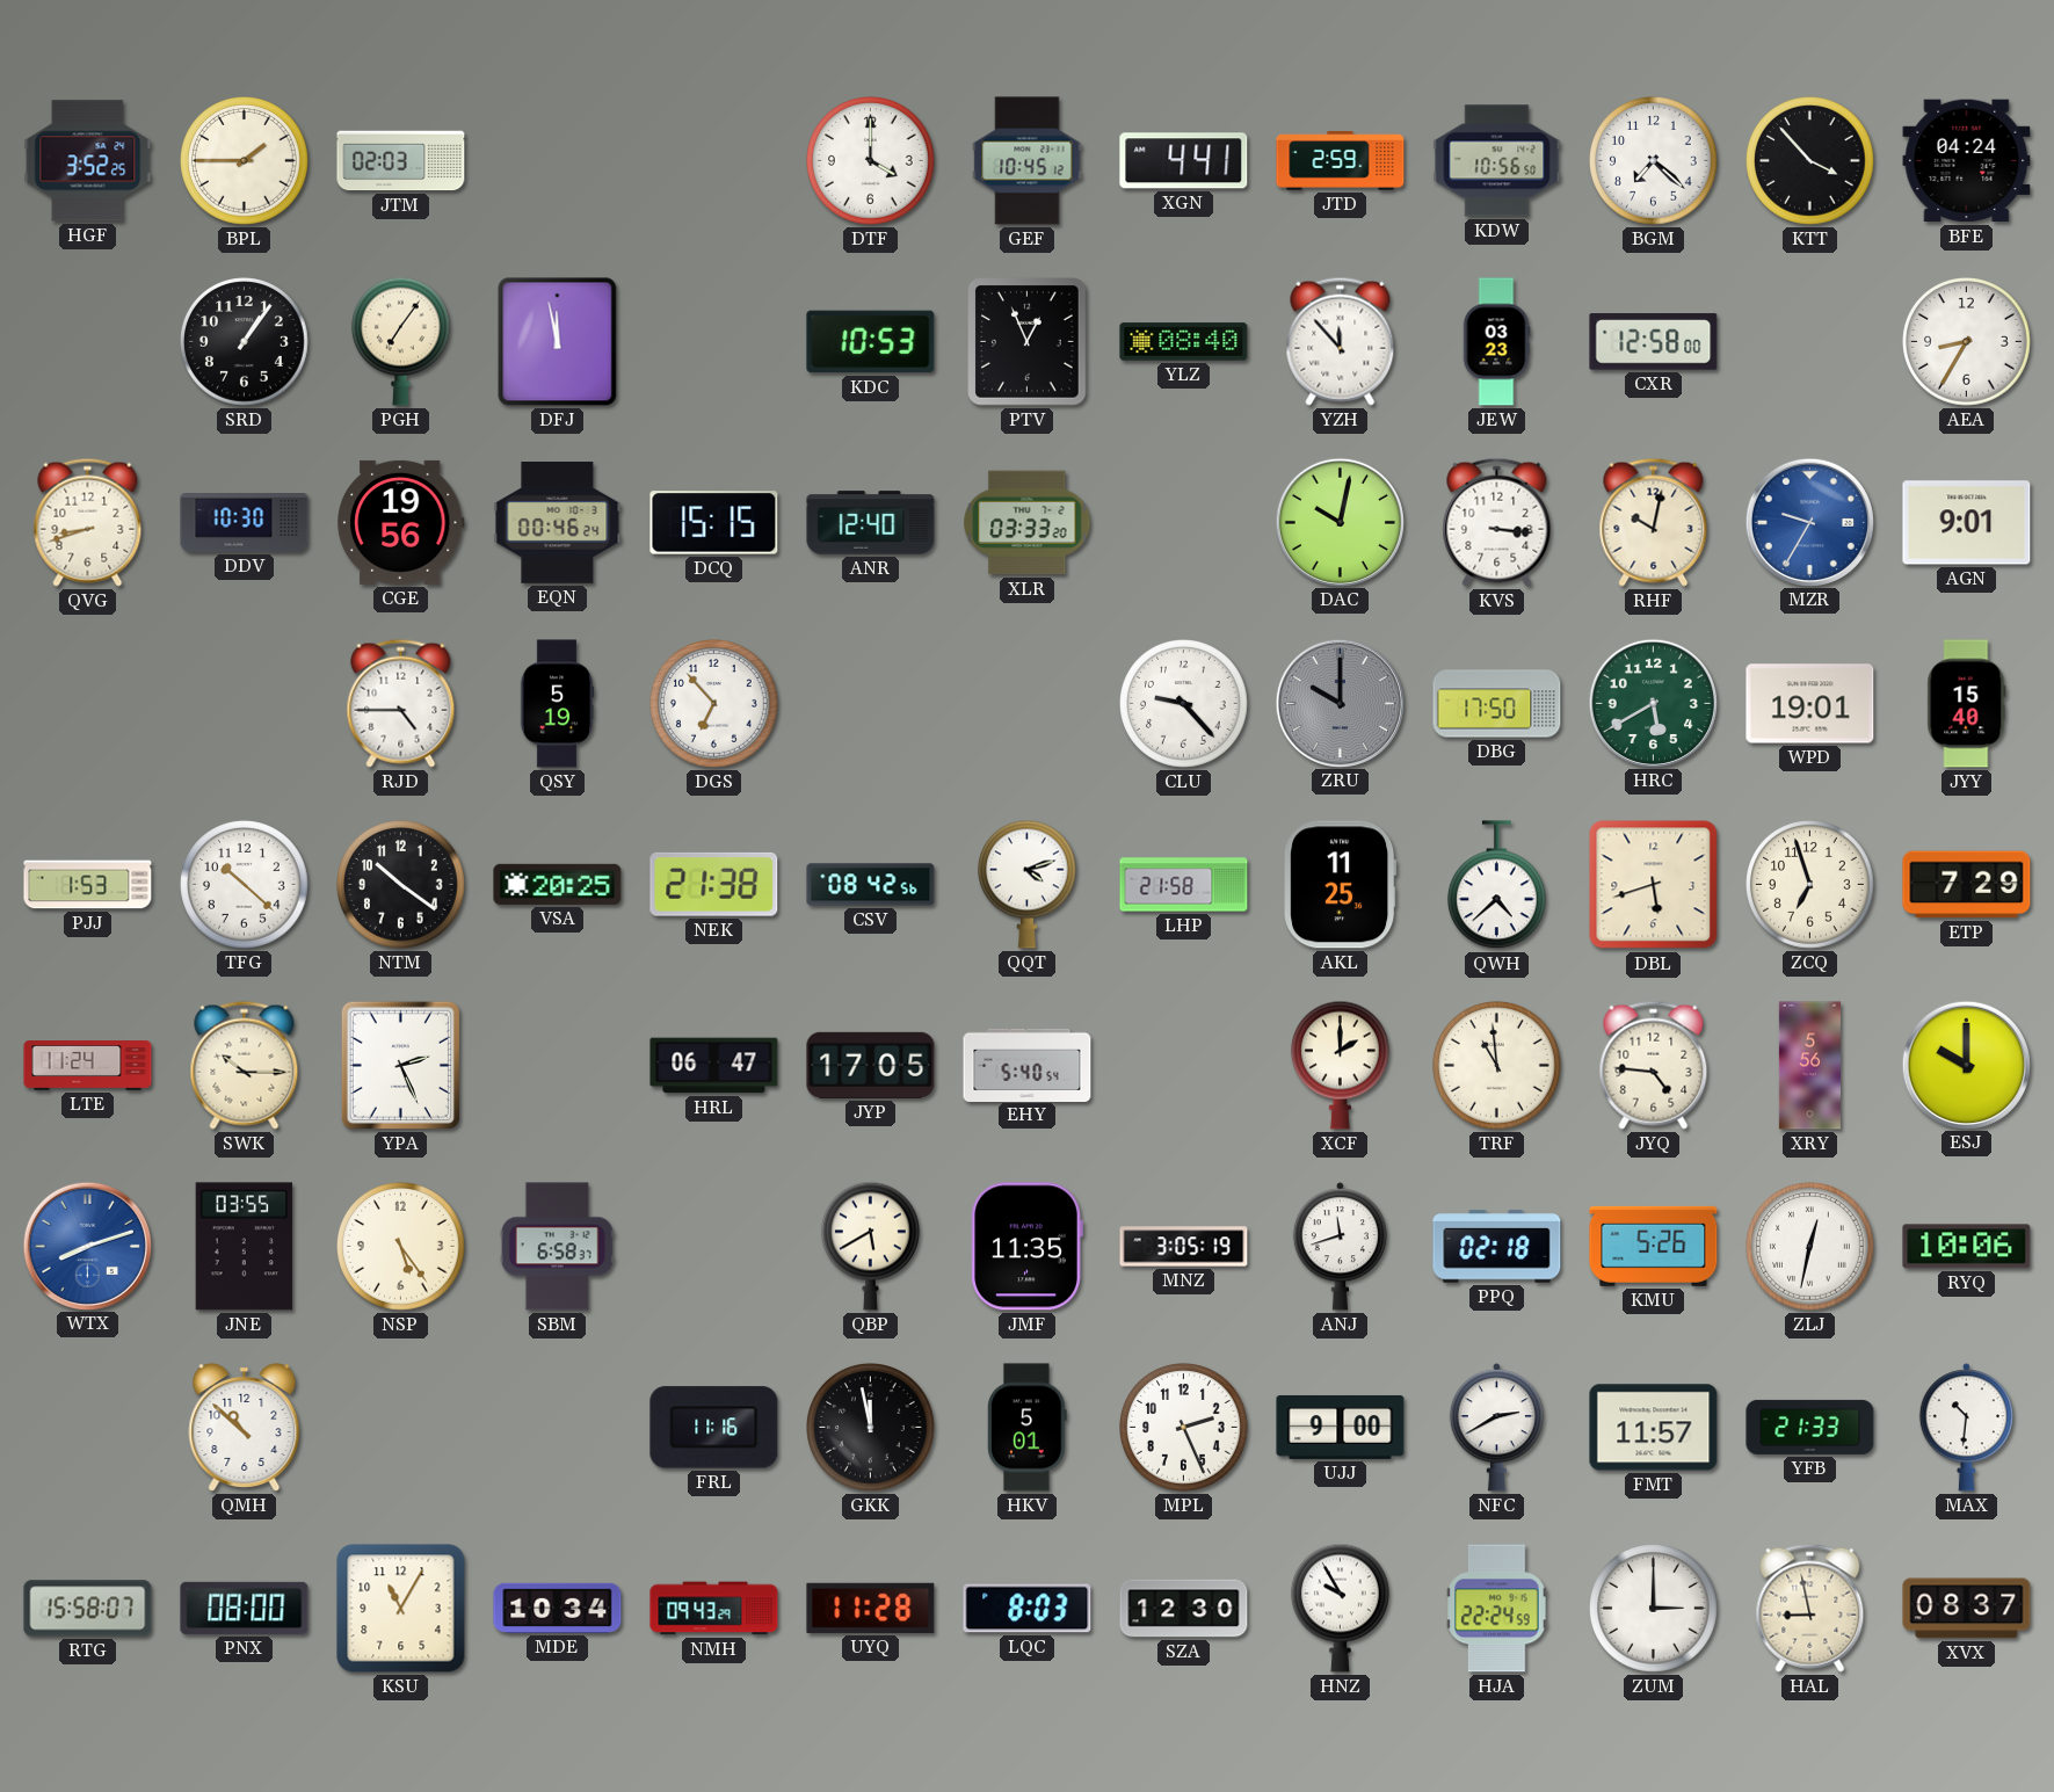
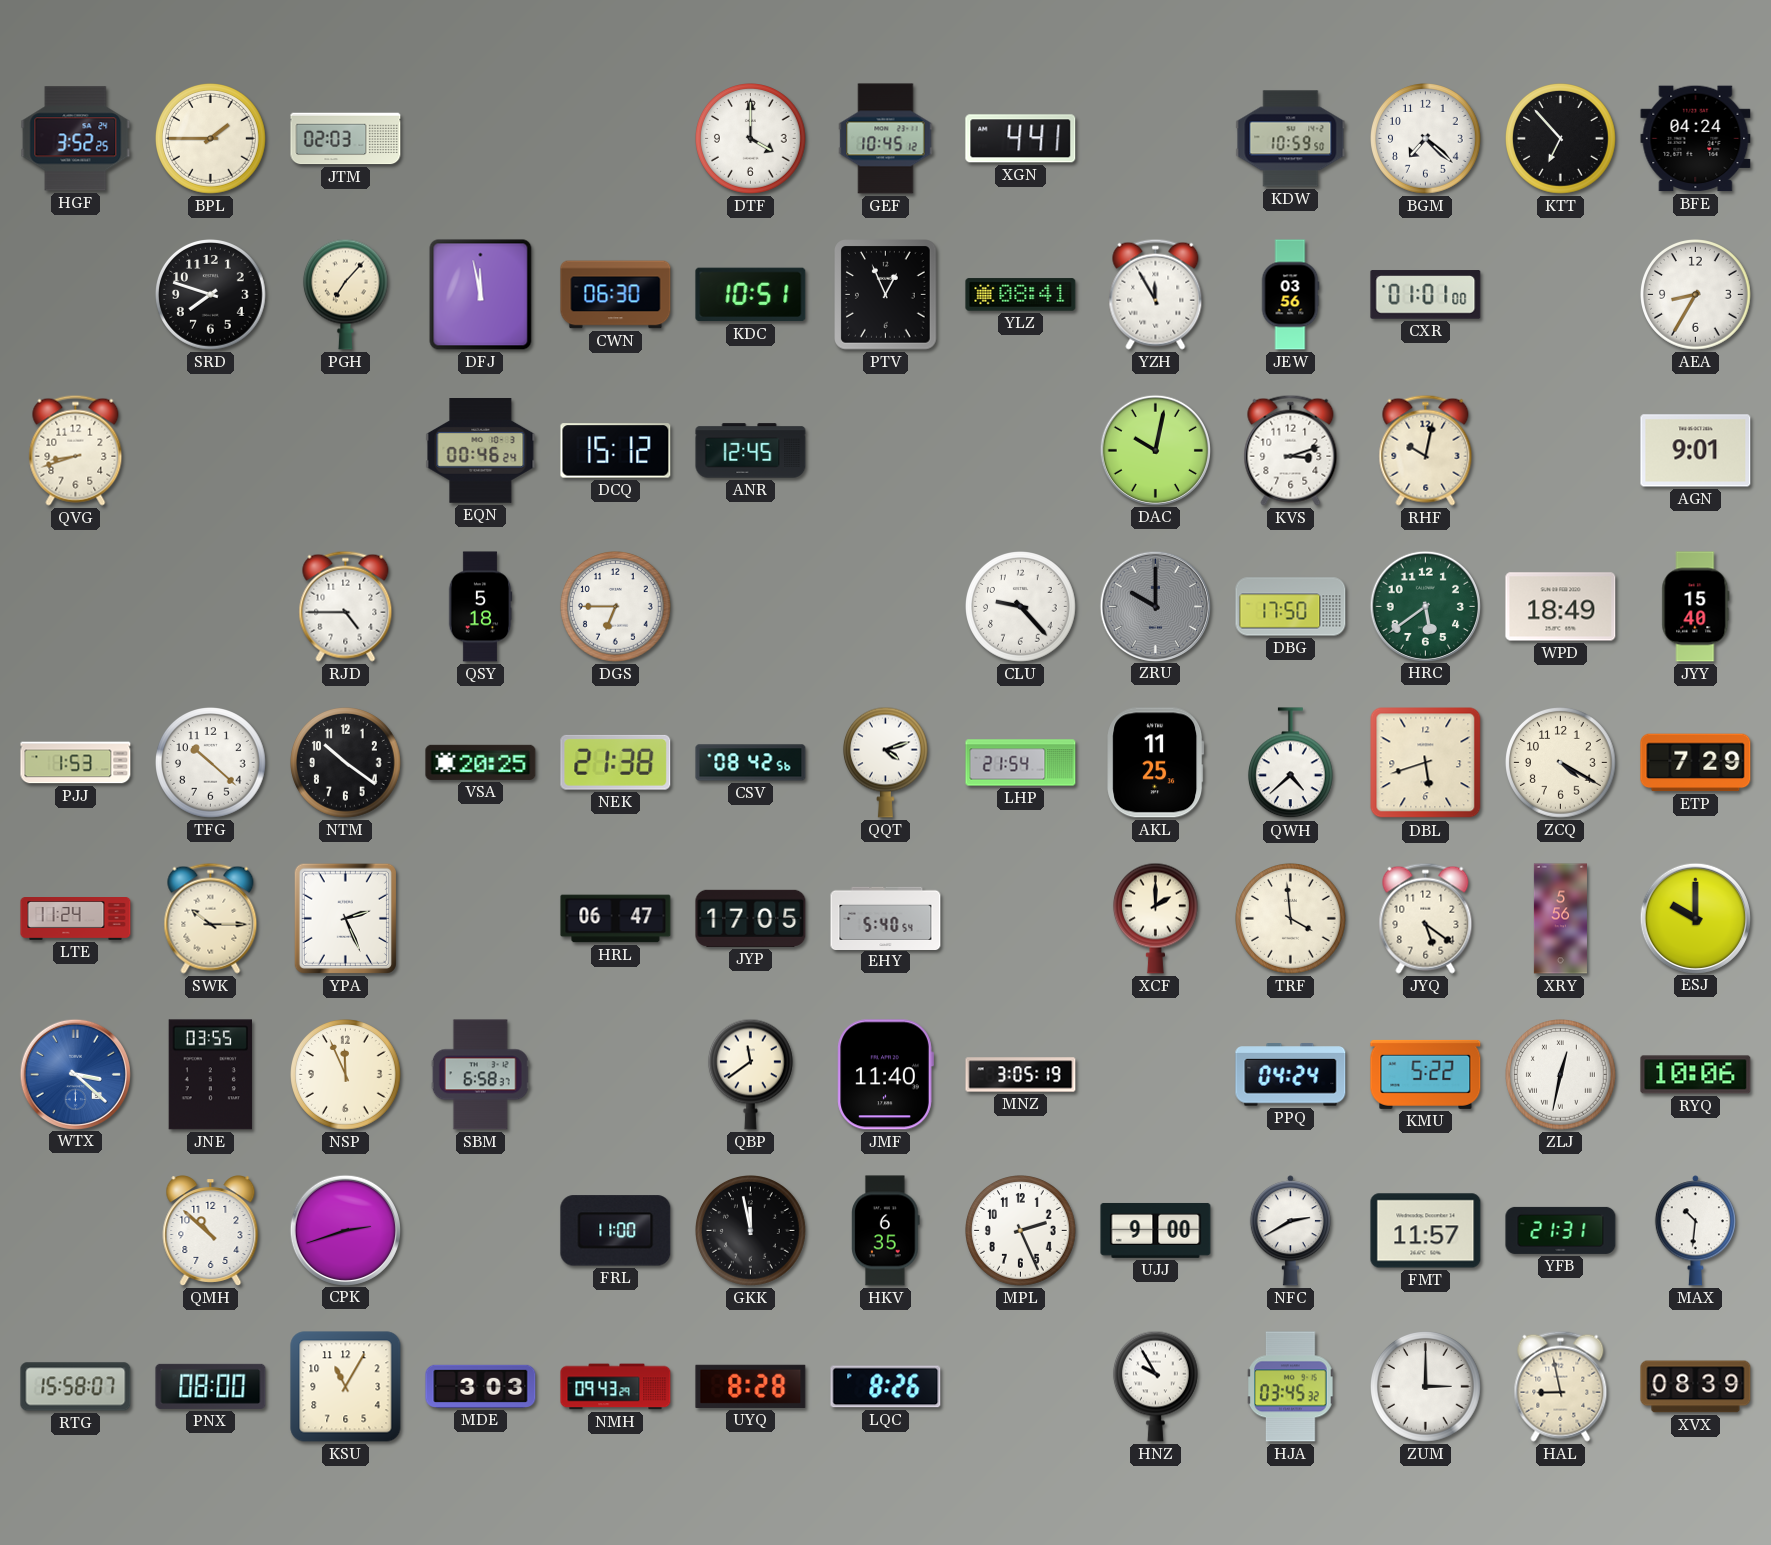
JTD: 2:59 -> none (1341, 161)
KDW: 10:56 -> 10:59 (1291, 139)
KTT: 3:53 -> 6:53 (1561, 139)
SRD: 1:06 -> 7:48 (211, 295)
PGH: 7:06 -> 7:07 (345, 294)
CWN: none -> 06:30 (616, 295)
KDC: 10:53 -> 10:51 (751, 295)
YLZ: 08:40 -> 08:41 (1021, 295)
YZH: 11:53 -> 11:55 (1156, 294)
JEW: 03:23 -> 03:56 (1290, 295)
CXR: 12:58 -> 01:01 (1426, 295)
DDV: 10:30 -> none (245, 523)
CGE: 19:56 -> none (401, 522)
DCQ: 15:15 -> 15:12 (616, 451)
ANR: 12:40 -> 12:45 (751, 451)
XLR: 03:33 -> none (1028, 523)
KVS: 3:16 -> 3:12 (1291, 450)
MZR: 9:35 -> none (1809, 522)
QSY: 5:19 -> 5:18 (480, 607)
DGS: 6:53 -> 6:45 (616, 607)
HRC: 5:40 -> 5:39 (1425, 606)
WPD: 19:01 -> 18:49 (1561, 607)
LHP: 21:58 -> 21:54 (1021, 763)
ZCQ: 6:57 -> 4:20 (1561, 763)
TRF: 10:59 -> 3:59 (1291, 919)
JYQ: 4:46 -> 5:21 (1426, 918)
WTX: 8:12 -> 3:22 (75, 1074)
NSP: 5:24 -> 11:56 (346, 1075)
QBP: 5:40 -> 11:39 (750, 1074)
JMF: 11:35 -> 11:40 (885, 1075)
ANJ: 11:42 -> none (1340, 1247)
PPQ: 02:18 -> 04:24 (1291, 1075)
KMU: 5:26 -> 5:22 (1426, 1074)
CPK: none -> 2:42 (345, 1230)
FRL: 11:16 -> 11:00 (616, 1231)
HKV: 5:01 -> 6:35 (886, 1231)
YFB: 21:33 -> 21:31 (1561, 1230)
MDE: 10:34 -> 3:03 (481, 1386)
UYQ: 11:28 -> 8:28 (751, 1386)
LQC: 8:03 -> 8:26 (886, 1387)
SZA: 12:30 -> none (1184, 1609)
HJA: 22:24 -> 03:45 (1291, 1387)
XVX: 08:37 -> 08:39 (1696, 1387)
